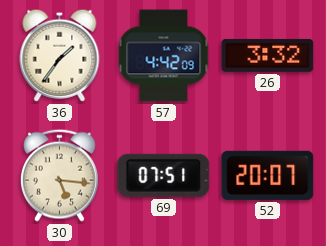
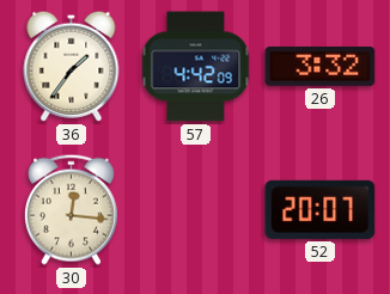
30: 5:16 -> 12:16 (71, 209)
69: 07:51 -> none (164, 175)
